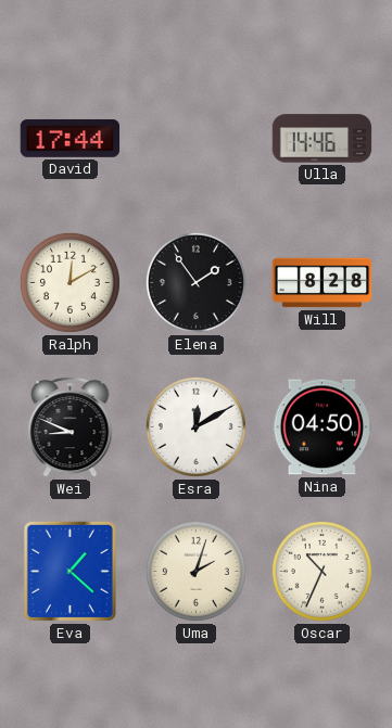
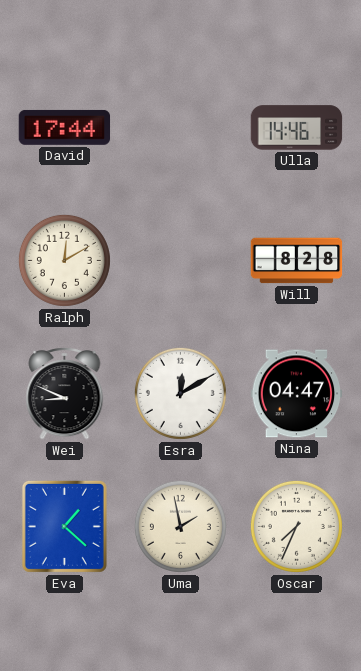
Elena: 1:54 -> none (195, 282)
Nina: 04:50 -> 04:47 (297, 394)
Uma: 2:03 -> 1:58 (180, 526)
Oscar: 10:34 -> 7:34 (296, 526)
